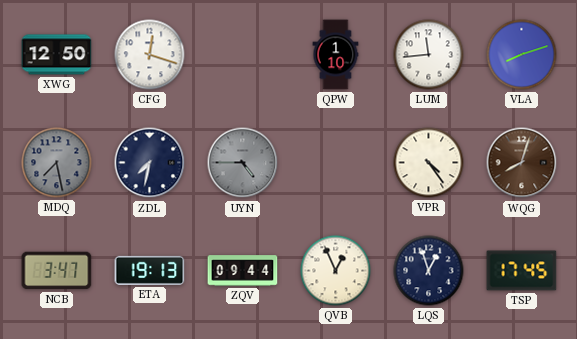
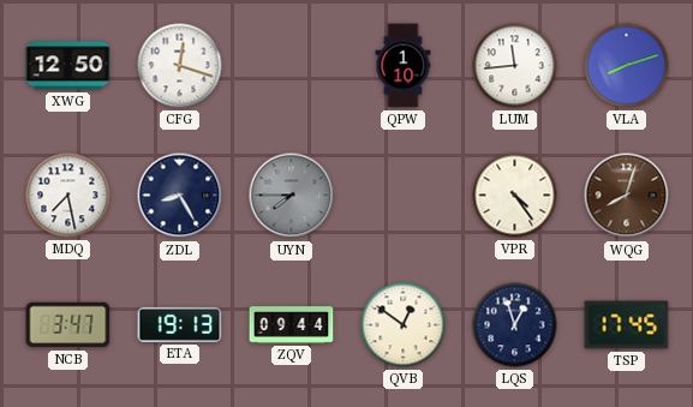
MDQ dial: grey -> white (68, 196)
ZDL: 7:32 -> 8:25 (180, 196)
UYN: 4:45 -> 7:45 (292, 196)
QVB: 12:56 -> 12:51 (404, 325)
